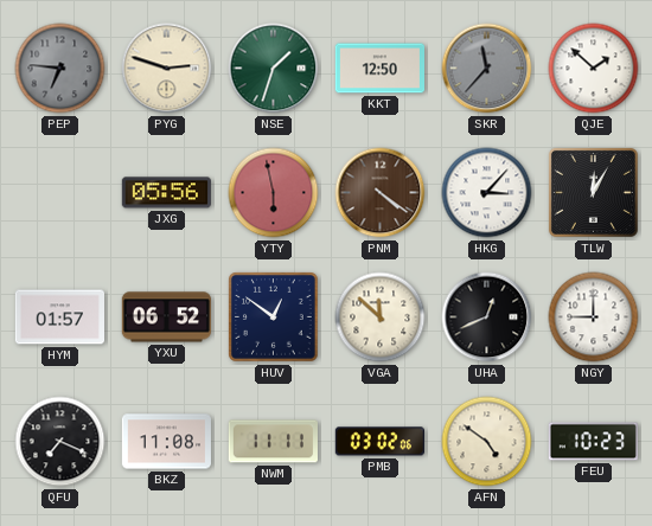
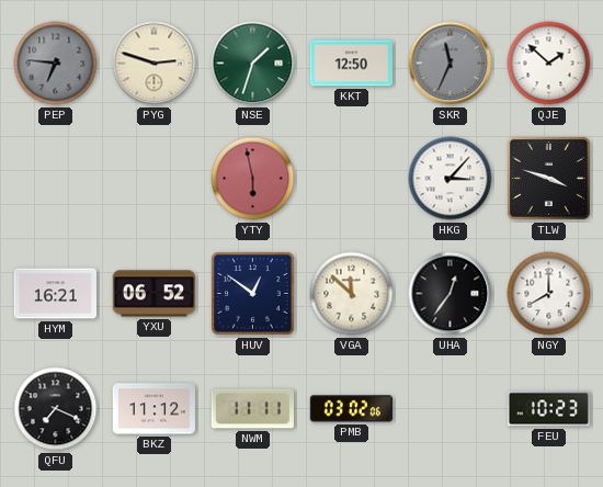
SKR: 11:37 -> 11:34 (451, 64)
JXG: 05:56 -> none (166, 193)
PNM: 4:21 -> none (381, 193)
TLW: 12:05 -> 3:48 (548, 178)
HYM: 01:57 -> 16:21 (55, 294)
UHA: 12:41 -> 12:36 (451, 294)
NGY: 9:00 -> 8:00 (549, 294)
BKZ: 11:08 -> 11:12 (153, 409)
AFN: 4:51 -> none (487, 442)
